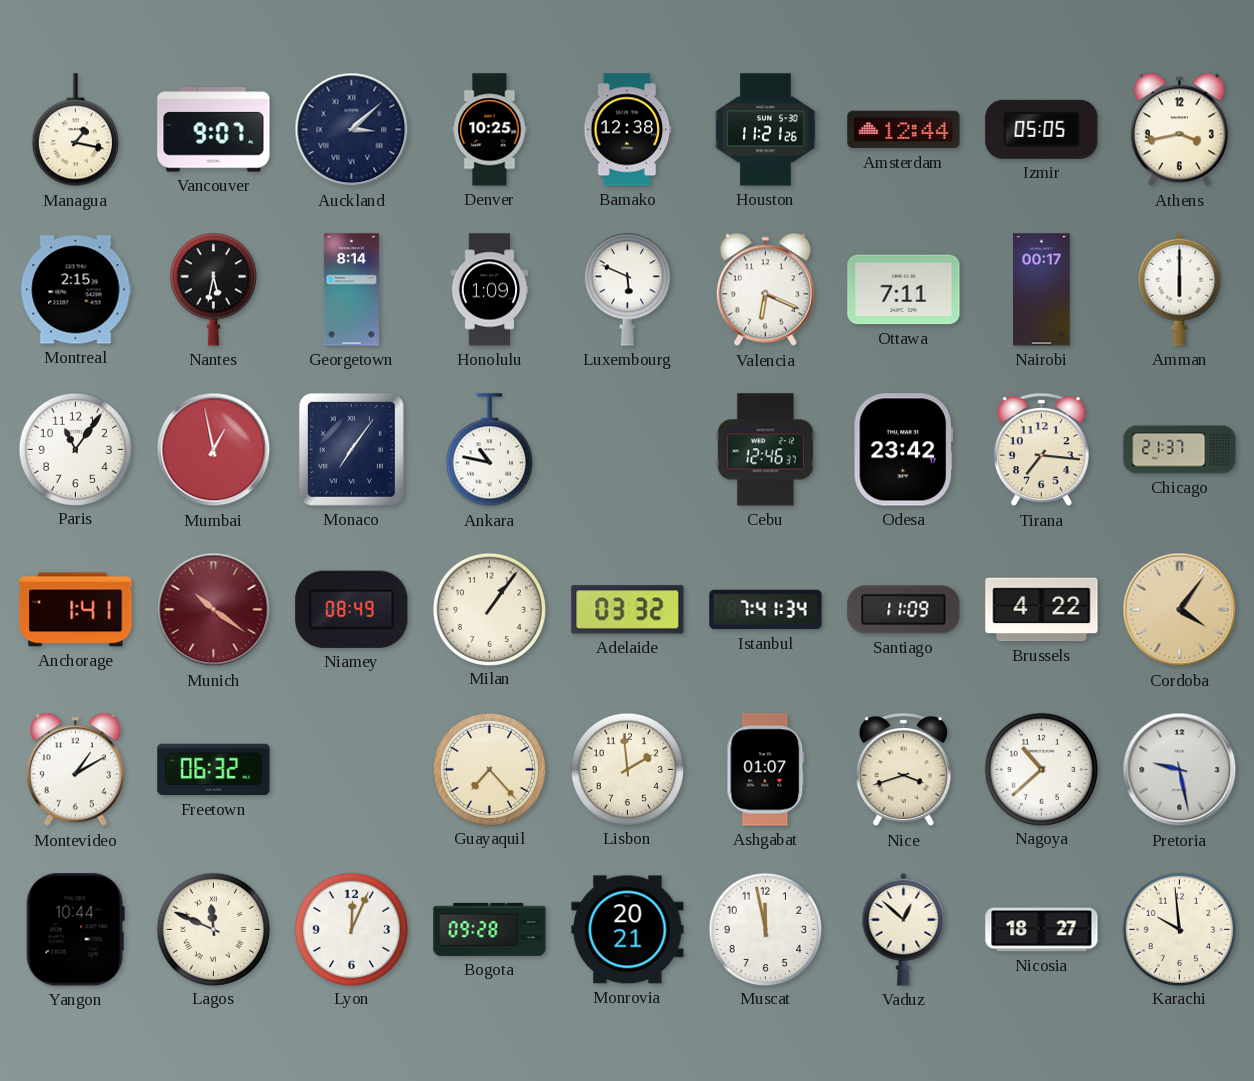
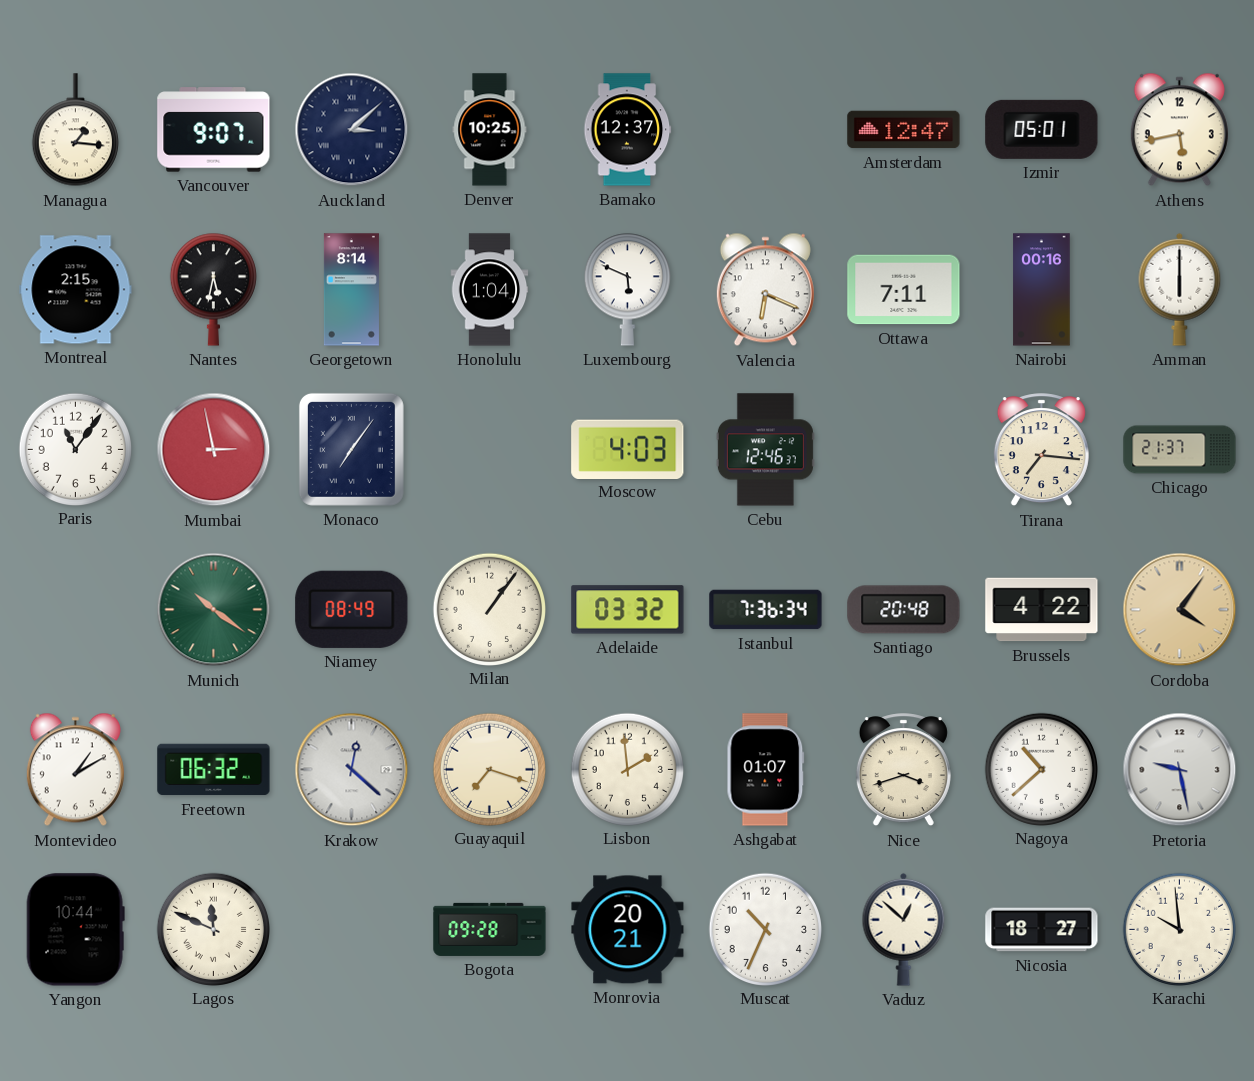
Managua: 1:17 -> 1:16 (75, 130)
Bamako: 12:38 -> 12:37 (628, 130)
Houston: 11:21 -> none (766, 130)
Amsterdam: 12:44 -> 12:47 (904, 130)
Izmir: 05:05 -> 05:01 (1042, 129)
Athens: 3:43 -> 5:43 (1179, 130)
Honolulu: 1:09 -> 1:04 (490, 290)
Nairobi: 00:17 -> 00:16 (1042, 290)
Mumbai: 12:58 -> 2:58 (214, 450)
Ankara: 10:47 -> none (489, 450)
Moscow: none -> 4:03 (628, 449)
Odesa: 23:42 -> none (903, 450)
Anchorage: 1:41 -> none (76, 610)
Munich dial: burgundy -> green (214, 610)
Istanbul: 7:41 -> 7:36 (766, 610)
Santiago: 11:09 -> 20:48 (904, 610)
Krakow: none -> 12:22 (352, 770)
Guayaquil: 7:23 -> 7:18 (489, 769)
Lyon: 12:04 -> none (351, 929)
Muscat: 11:58 -> 10:34 (765, 929)
